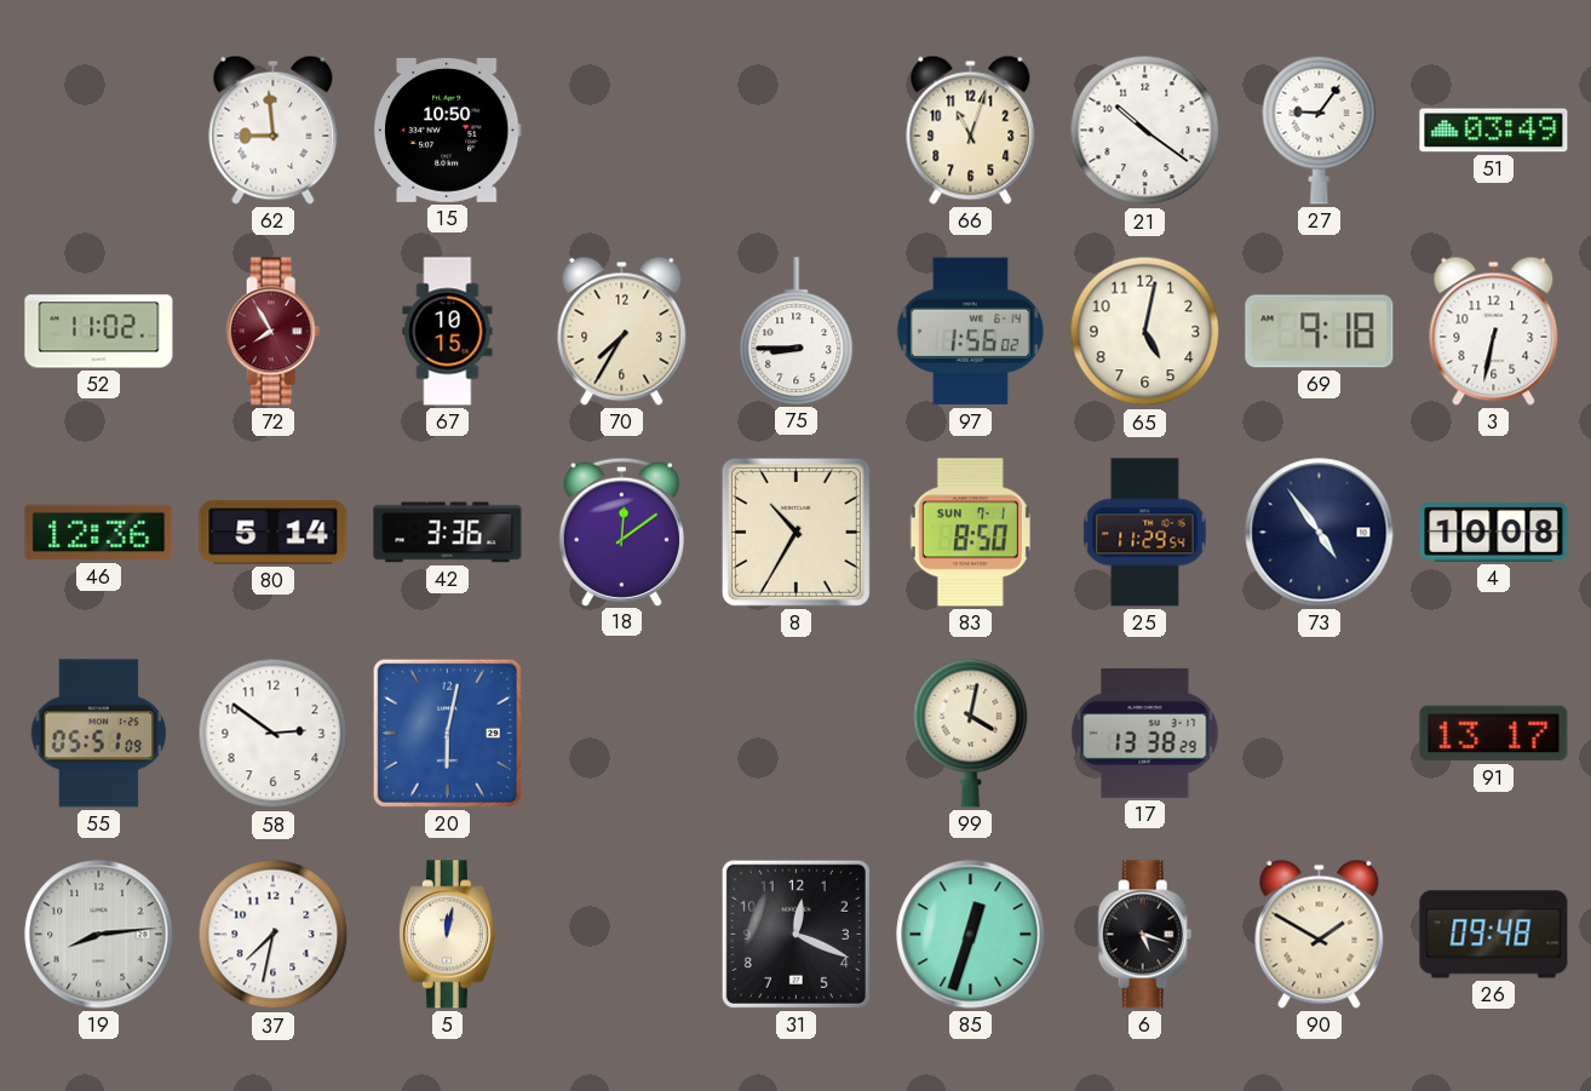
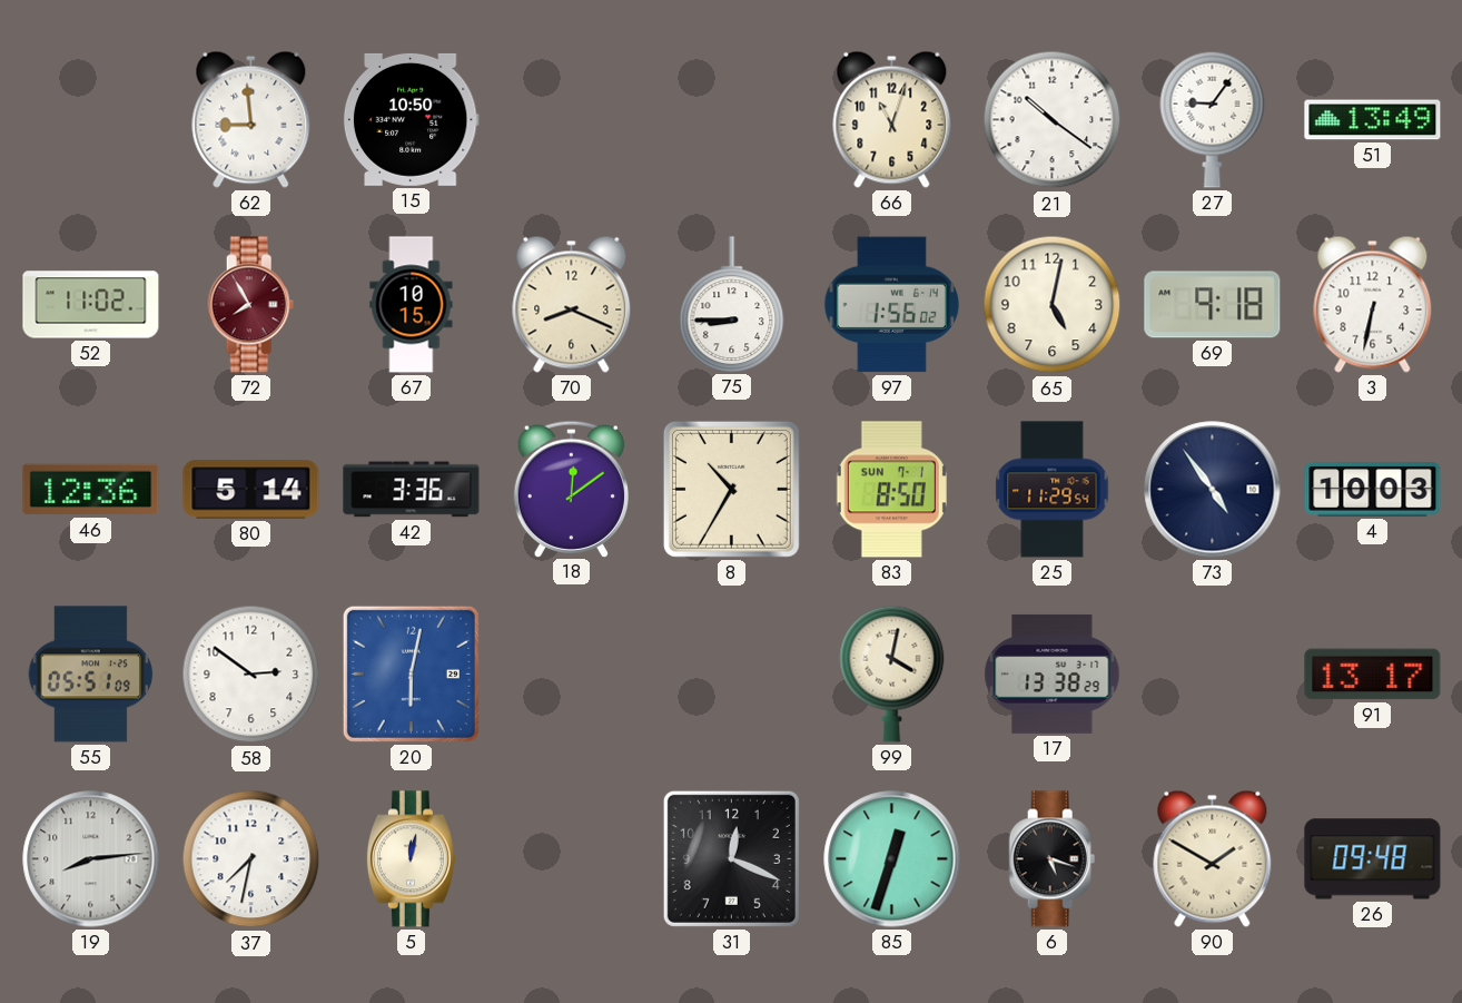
51: 03:49 -> 13:49 (1373, 120)
70: 7:35 -> 8:19 (572, 304)
4: 10:08 -> 10:03 (1373, 490)
